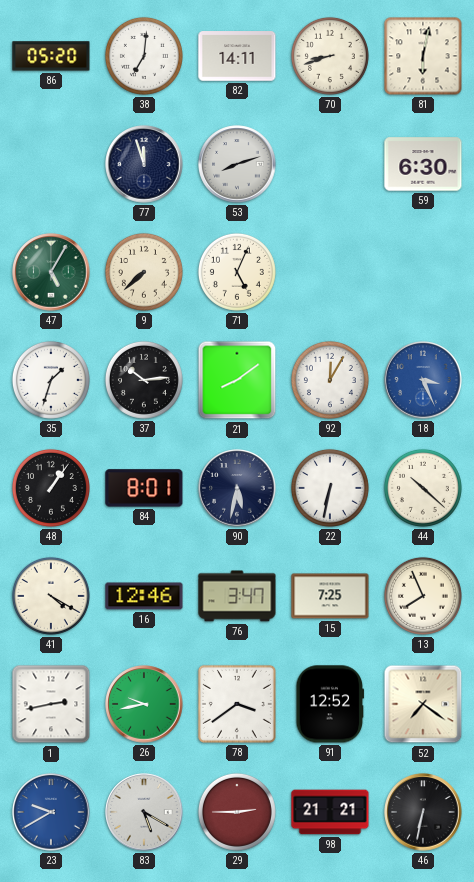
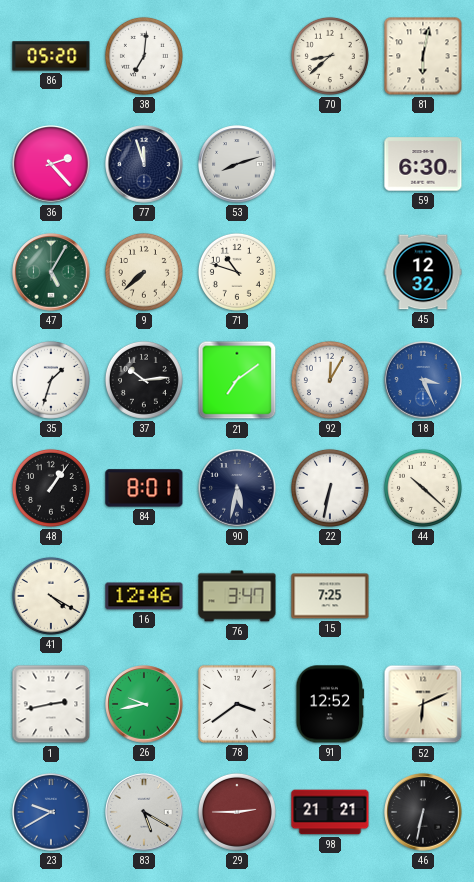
82: 14:11 -> none (237, 56)
70: 8:42 -> 8:38 (330, 56)
36: none -> 2:23 (51, 164)
71: 5:04 -> 10:48 (237, 272)
45: none -> 12:32 (423, 272)
21: 8:09 -> 7:09 (237, 380)
13: 7:56 -> none (423, 596)
52: 7:21 -> 6:11 (423, 704)
